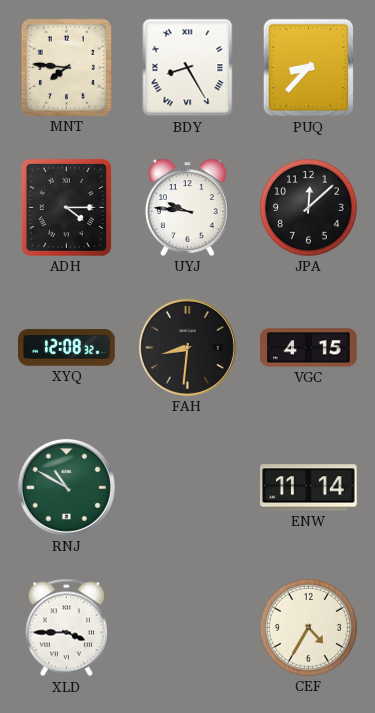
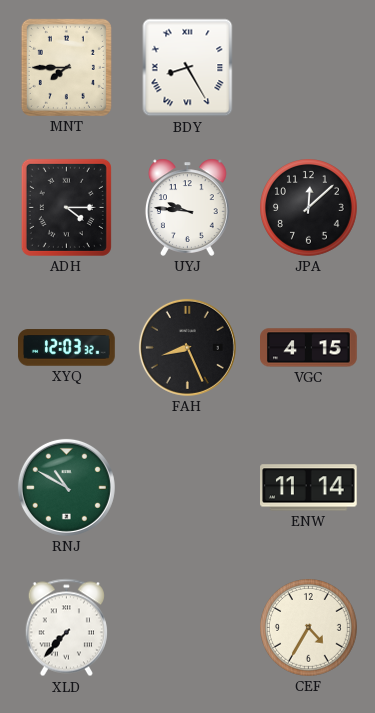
MNT: 7:46 -> 7:45 (66, 67)
PUQ: 8:37 -> none (309, 68)
XYQ: 12:08 -> 12:03 (67, 348)
FAH: 8:31 -> 8:26 (187, 347)
XLD: 3:45 -> 7:37 (66, 628)
